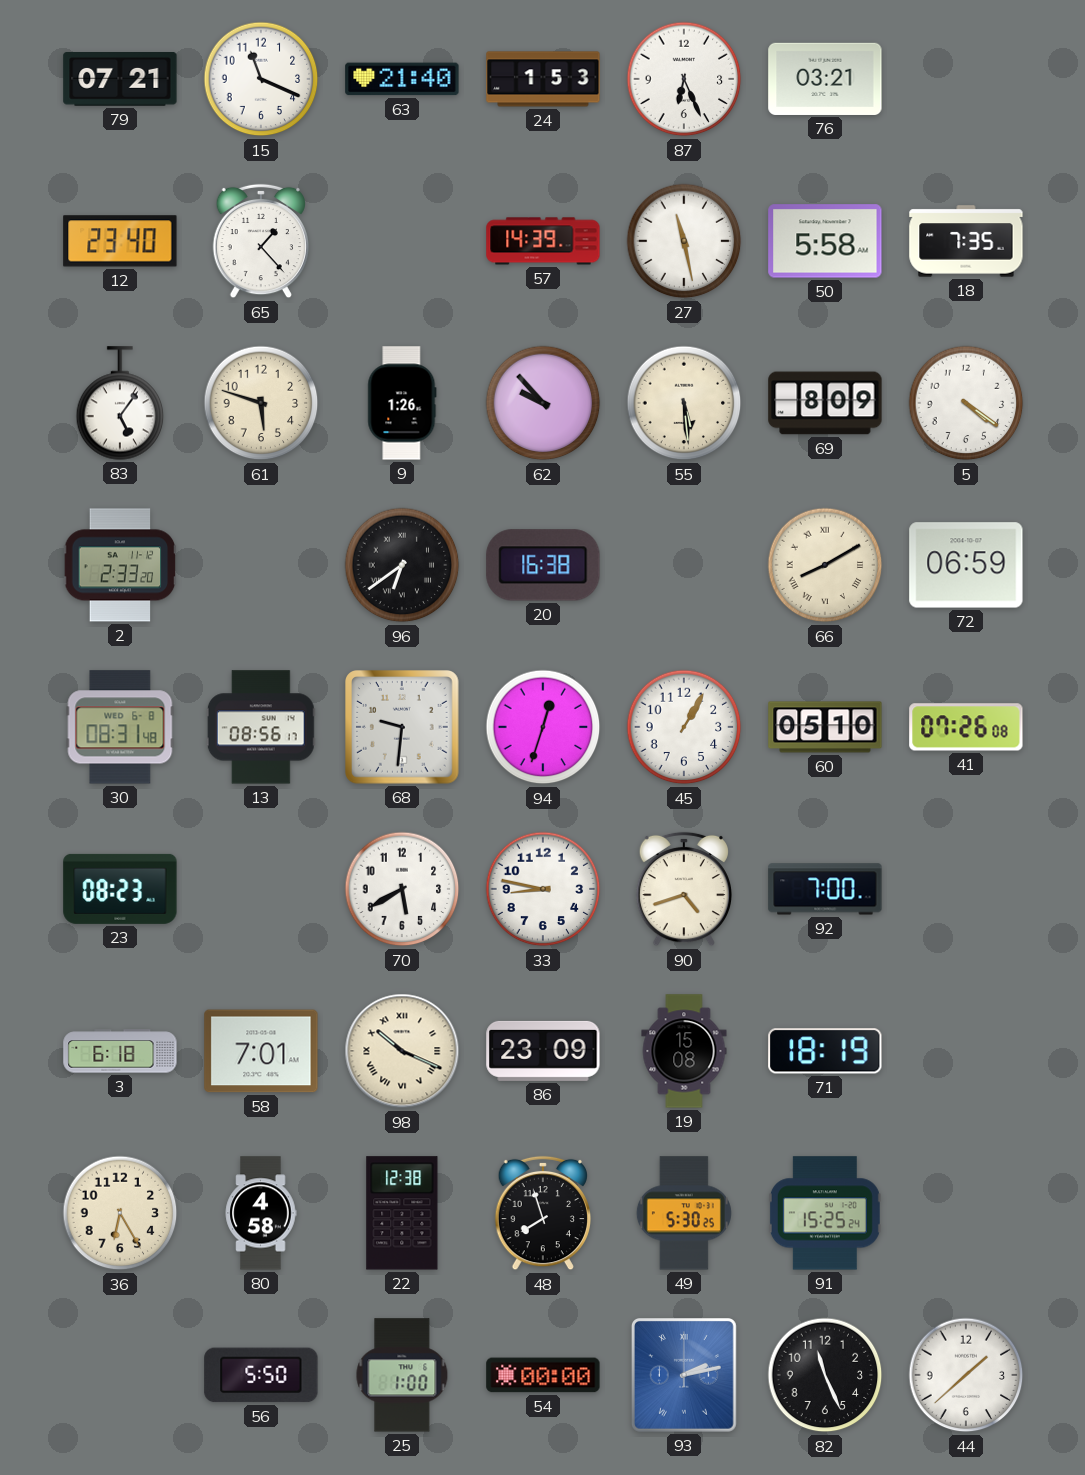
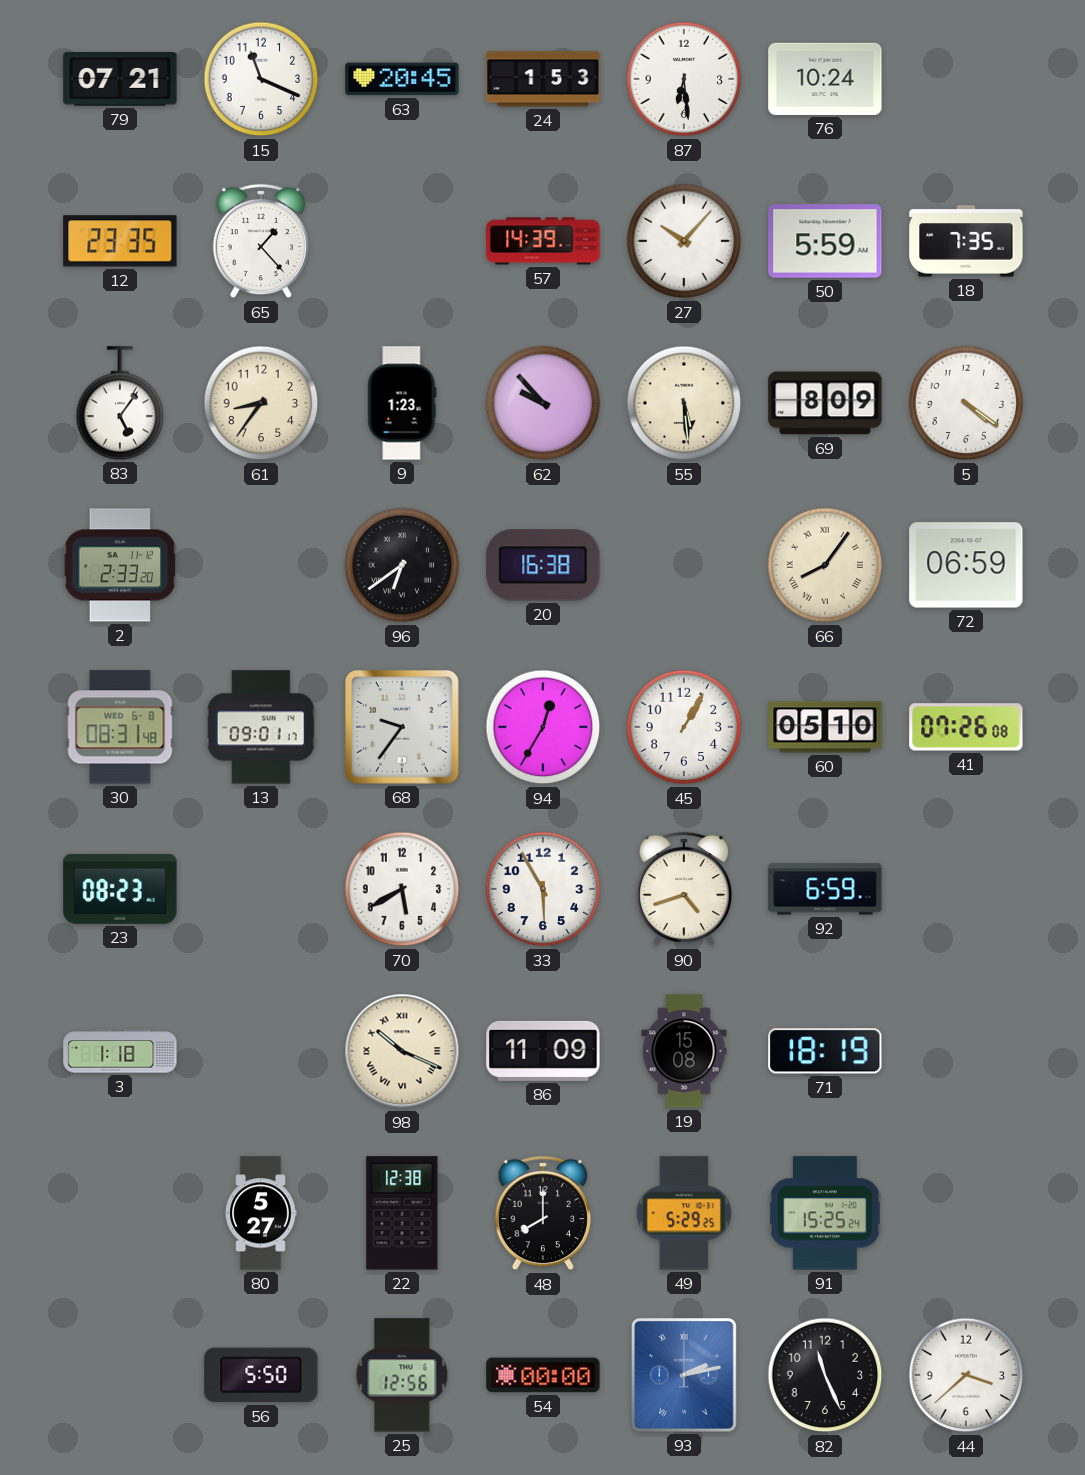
63: 21:40 -> 20:45 (402, 79)
87: 6:26 -> 6:29 (684, 79)
76: 03:21 -> 10:24 (825, 79)
12: 23:40 -> 23:35 (120, 241)
27: 11:28 -> 10:07 (684, 241)
50: 5:58 -> 5:59 (825, 241)
61: 5:48 -> 8:36 (261, 403)
9: 1:26 -> 1:23 (402, 403)
66: 8:10 -> 8:06 (825, 565)
13: 08:56 -> 09:01 (261, 727)
68: 9:31 -> 9:36 (403, 728)
94: 12:33 -> 12:35 (543, 727)
33: 8:47 -> 5:55 (543, 889)
92: 7:00 -> 6:59 (825, 889)
3: 6:18 -> 1:18 (120, 1051)
58: 7:01 -> none (261, 1051)
86: 23:09 -> 11:09 (543, 1051)
36: 6:25 -> none (120, 1213)
80: 4:58 -> 5:27 (261, 1213)
48: 7:57 -> 8:00 (542, 1213)
49: 5:30 -> 5:29 (684, 1213)
25: 1:00 -> 12:56 (402, 1375)
44: 1:38 -> 3:38 (966, 1375)
